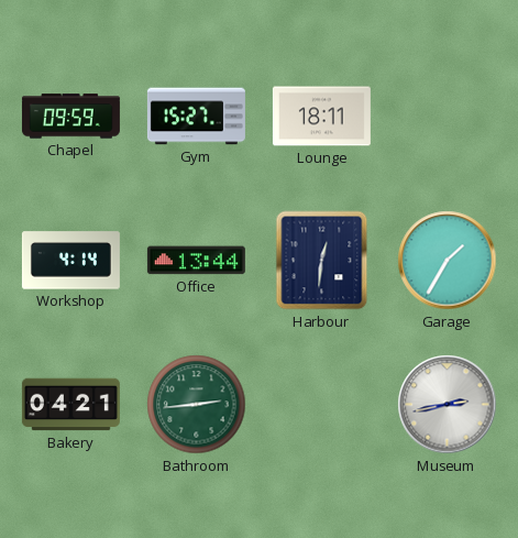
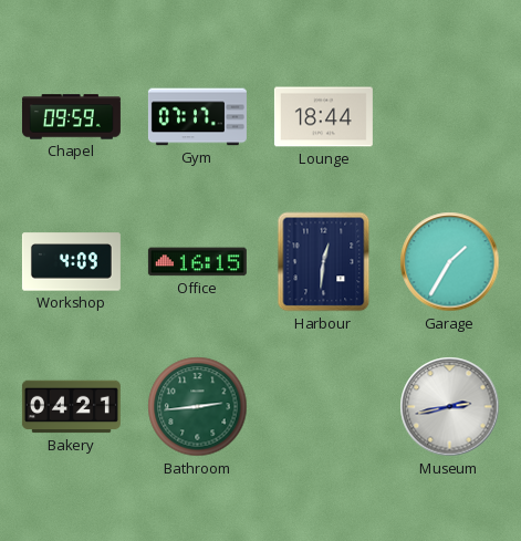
Gym: 15:27 -> 07:17 (197, 117)
Lounge: 18:11 -> 18:44 (323, 117)
Workshop: 4:14 -> 4:09 (71, 262)
Office: 13:44 -> 16:15 (197, 262)
